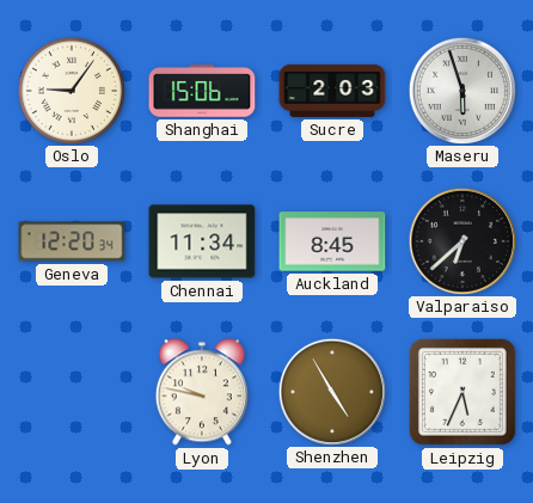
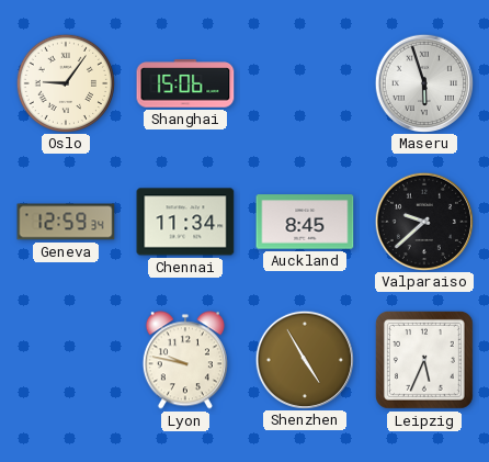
Sucre: 2:03 -> none (332, 91)
Geneva: 12:20 -> 12:59 (66, 222)
Valparaiso: 6:38 -> 9:38 (423, 221)
